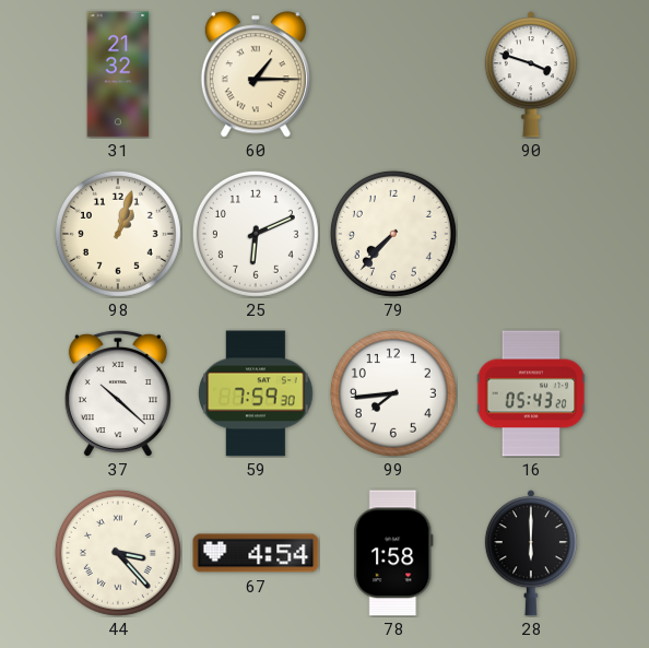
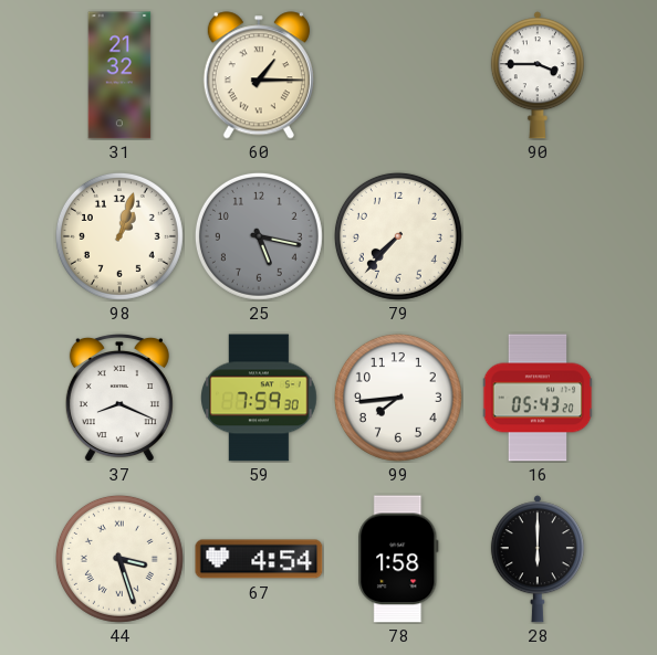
90: 3:48 -> 3:45 (538, 75)
25: 6:11 -> 5:17 (259, 236)
25 dial: white -> grey (259, 236)
37: 10:22 -> 8:19 (119, 398)
44: 3:23 -> 3:27 (119, 559)
